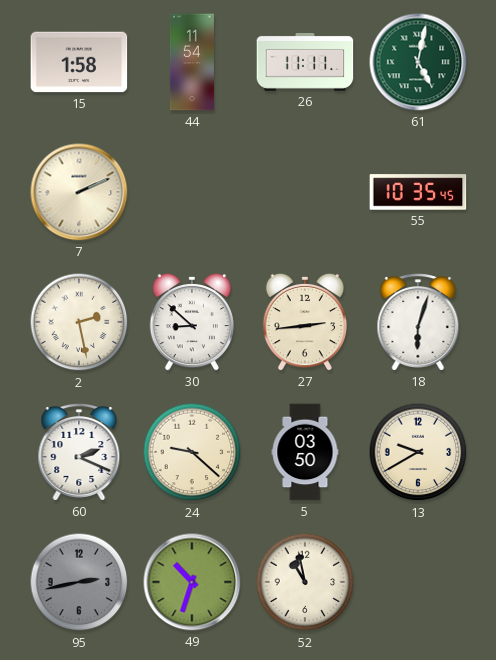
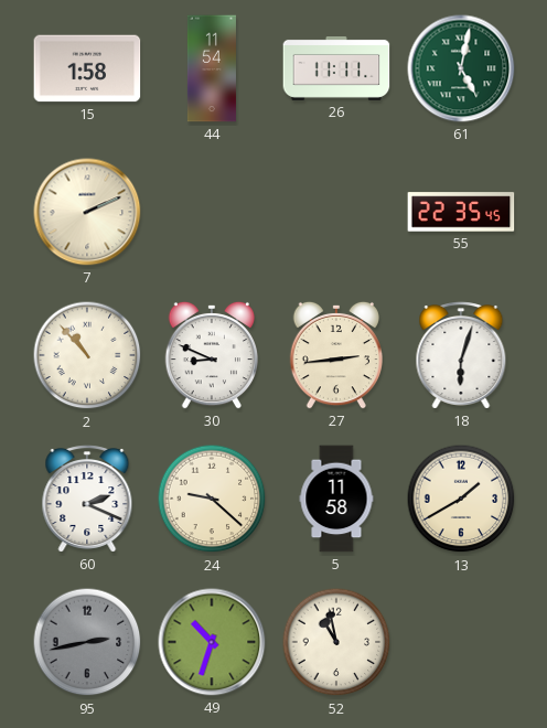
55: 10:35 -> 22:35 (461, 212)
2: 2:28 -> 10:53 (87, 355)
30: 8:52 -> 8:49 (211, 355)
5: 03:50 -> 11:58 (336, 499)
13: 9:40 -> 1:40 (461, 499)
